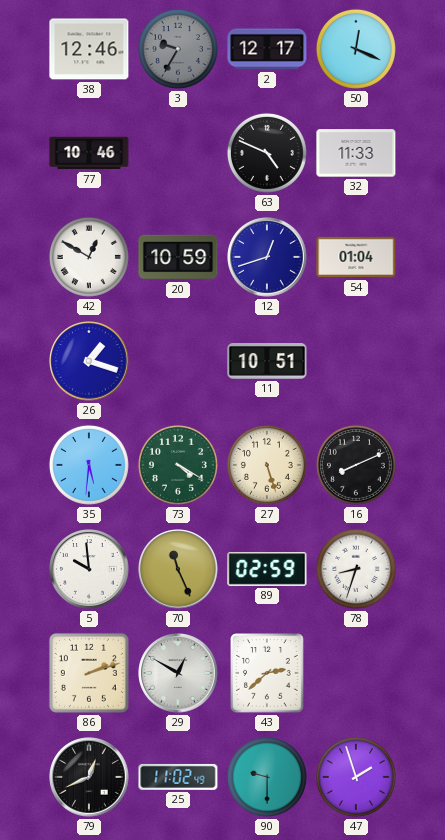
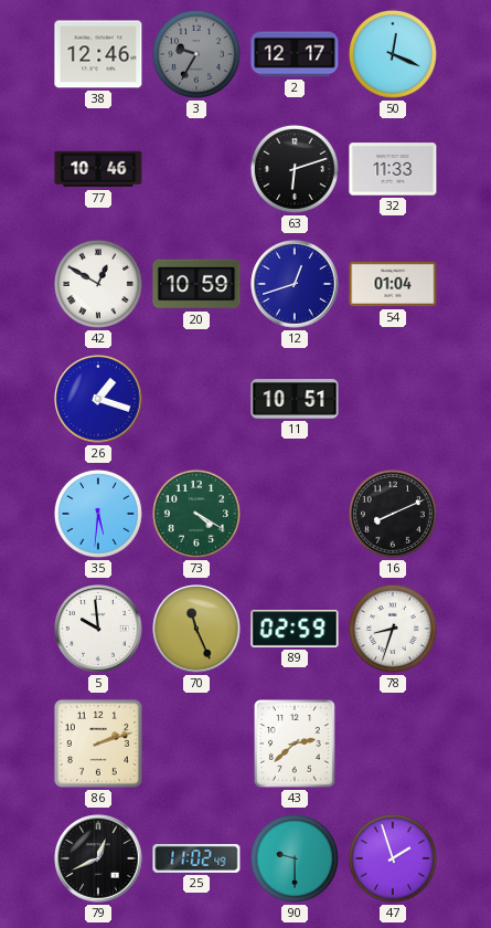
63: 4:49 -> 6:12 (295, 169)
27: 5:27 -> none (267, 465)
29: 12:50 -> none (178, 673)
